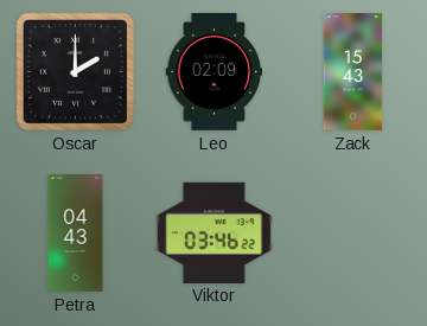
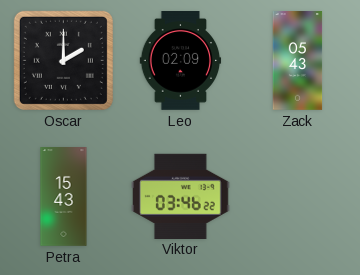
Zack: 15:43 -> 05:43 (298, 61)
Petra: 04:43 -> 15:43 (64, 197)
